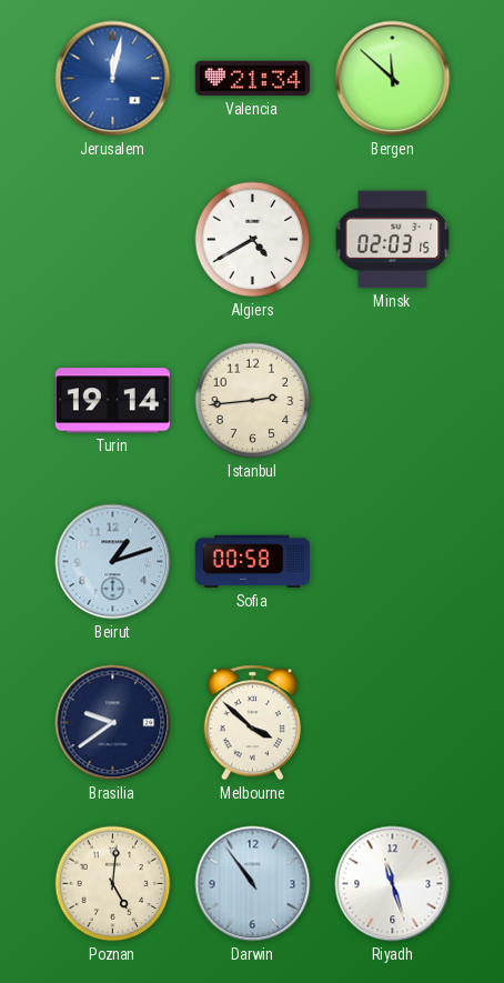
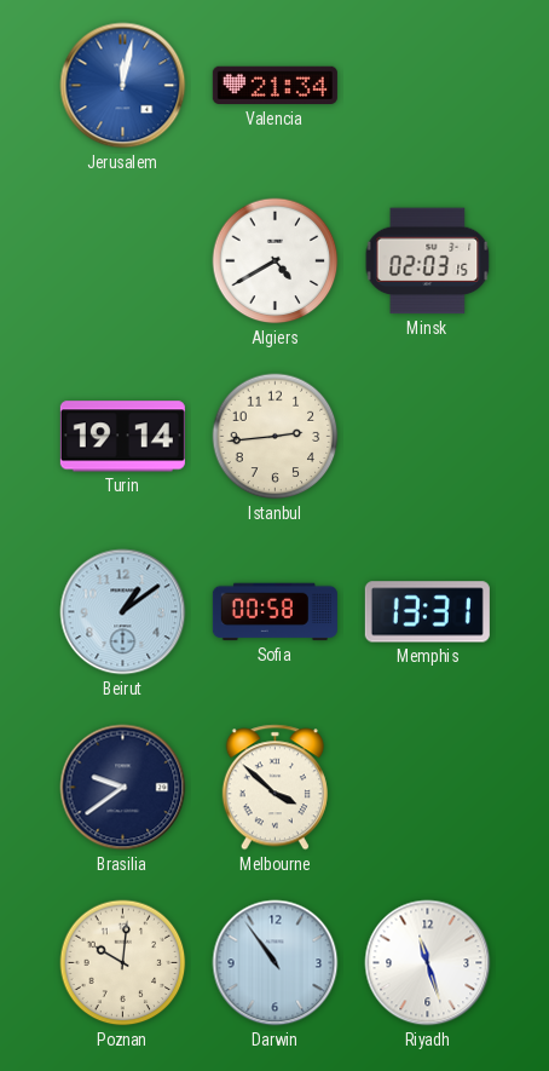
Bergen: 11:52 -> none (393, 79)
Beirut: 1:12 -> 1:09 (123, 612)
Memphis: none -> 13:31 (427, 612)
Poznan: 5:01 -> 10:01 (123, 963)
